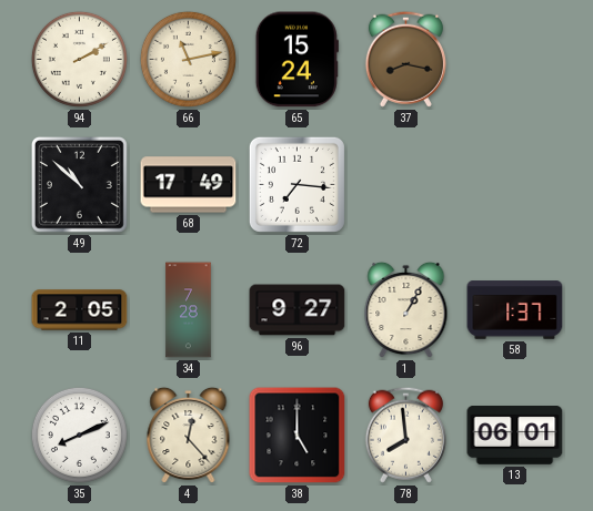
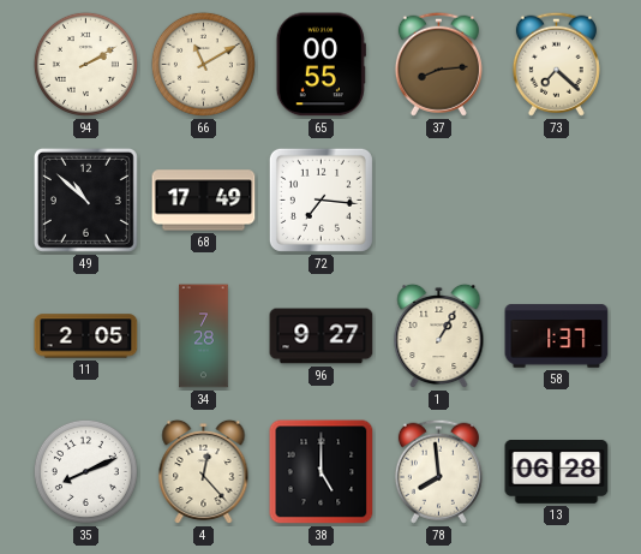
66: 11:13 -> 11:10 (203, 64)
65: 15:24 -> 00:55 (320, 65)
37: 8:17 -> 8:14 (438, 64)
73: none -> 7:22 (556, 64)
13: 06:01 -> 06:28 (557, 472)
